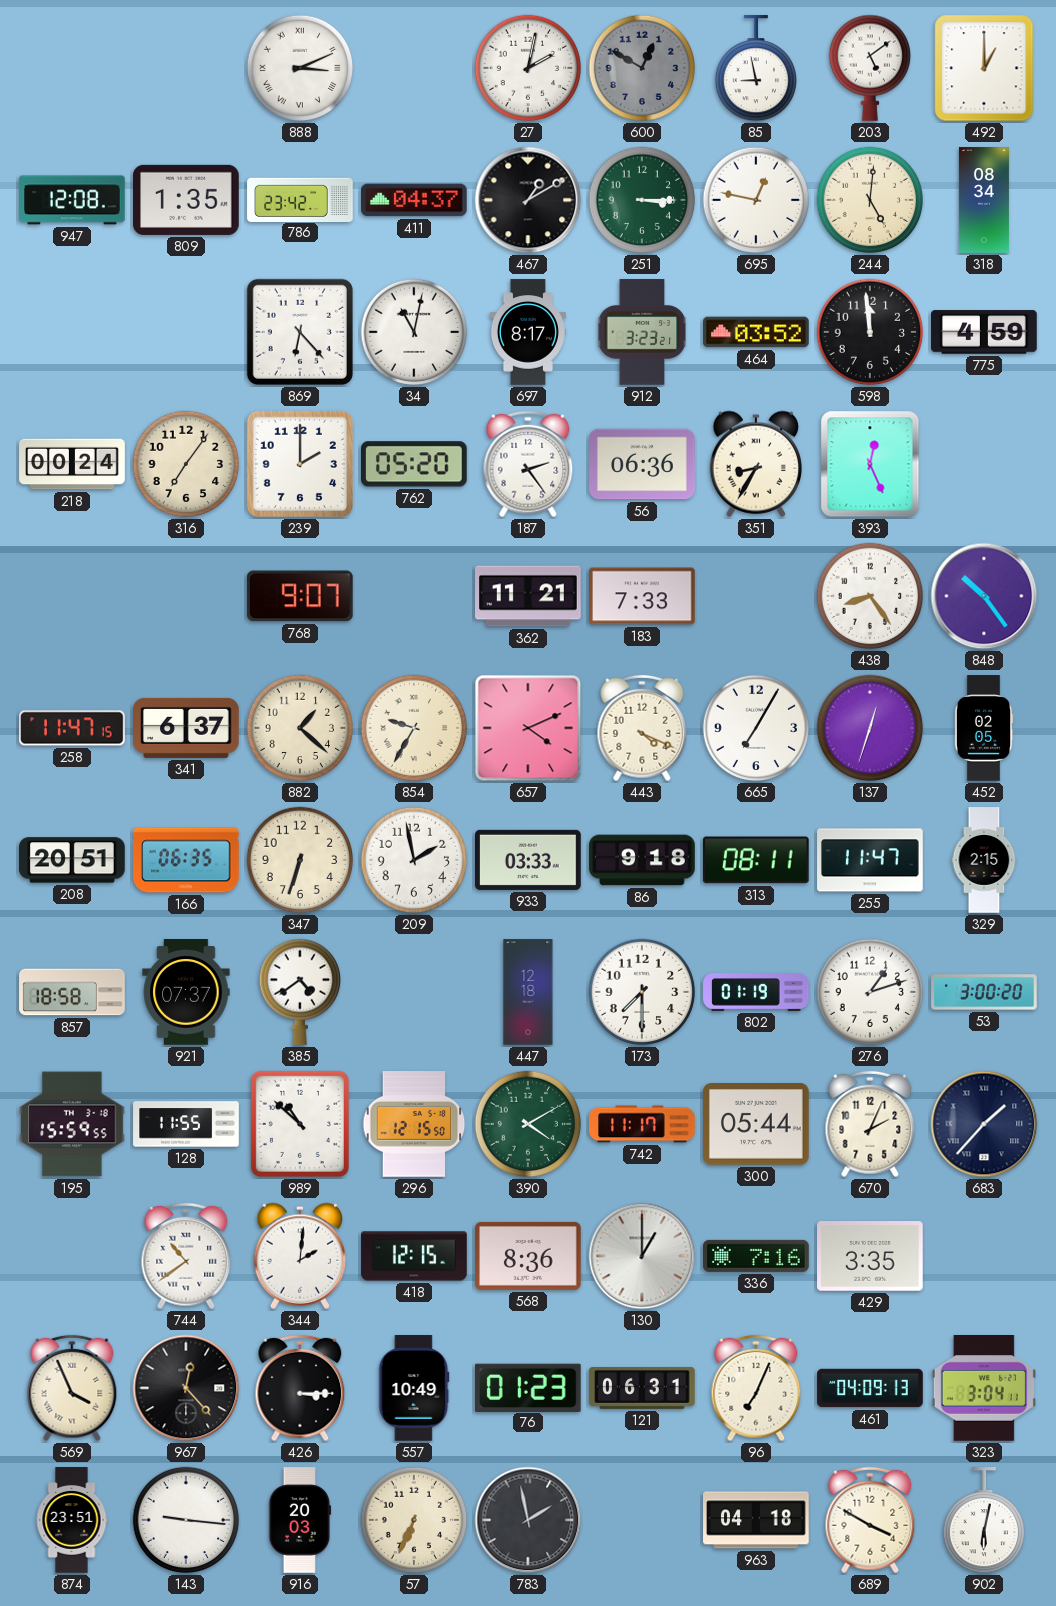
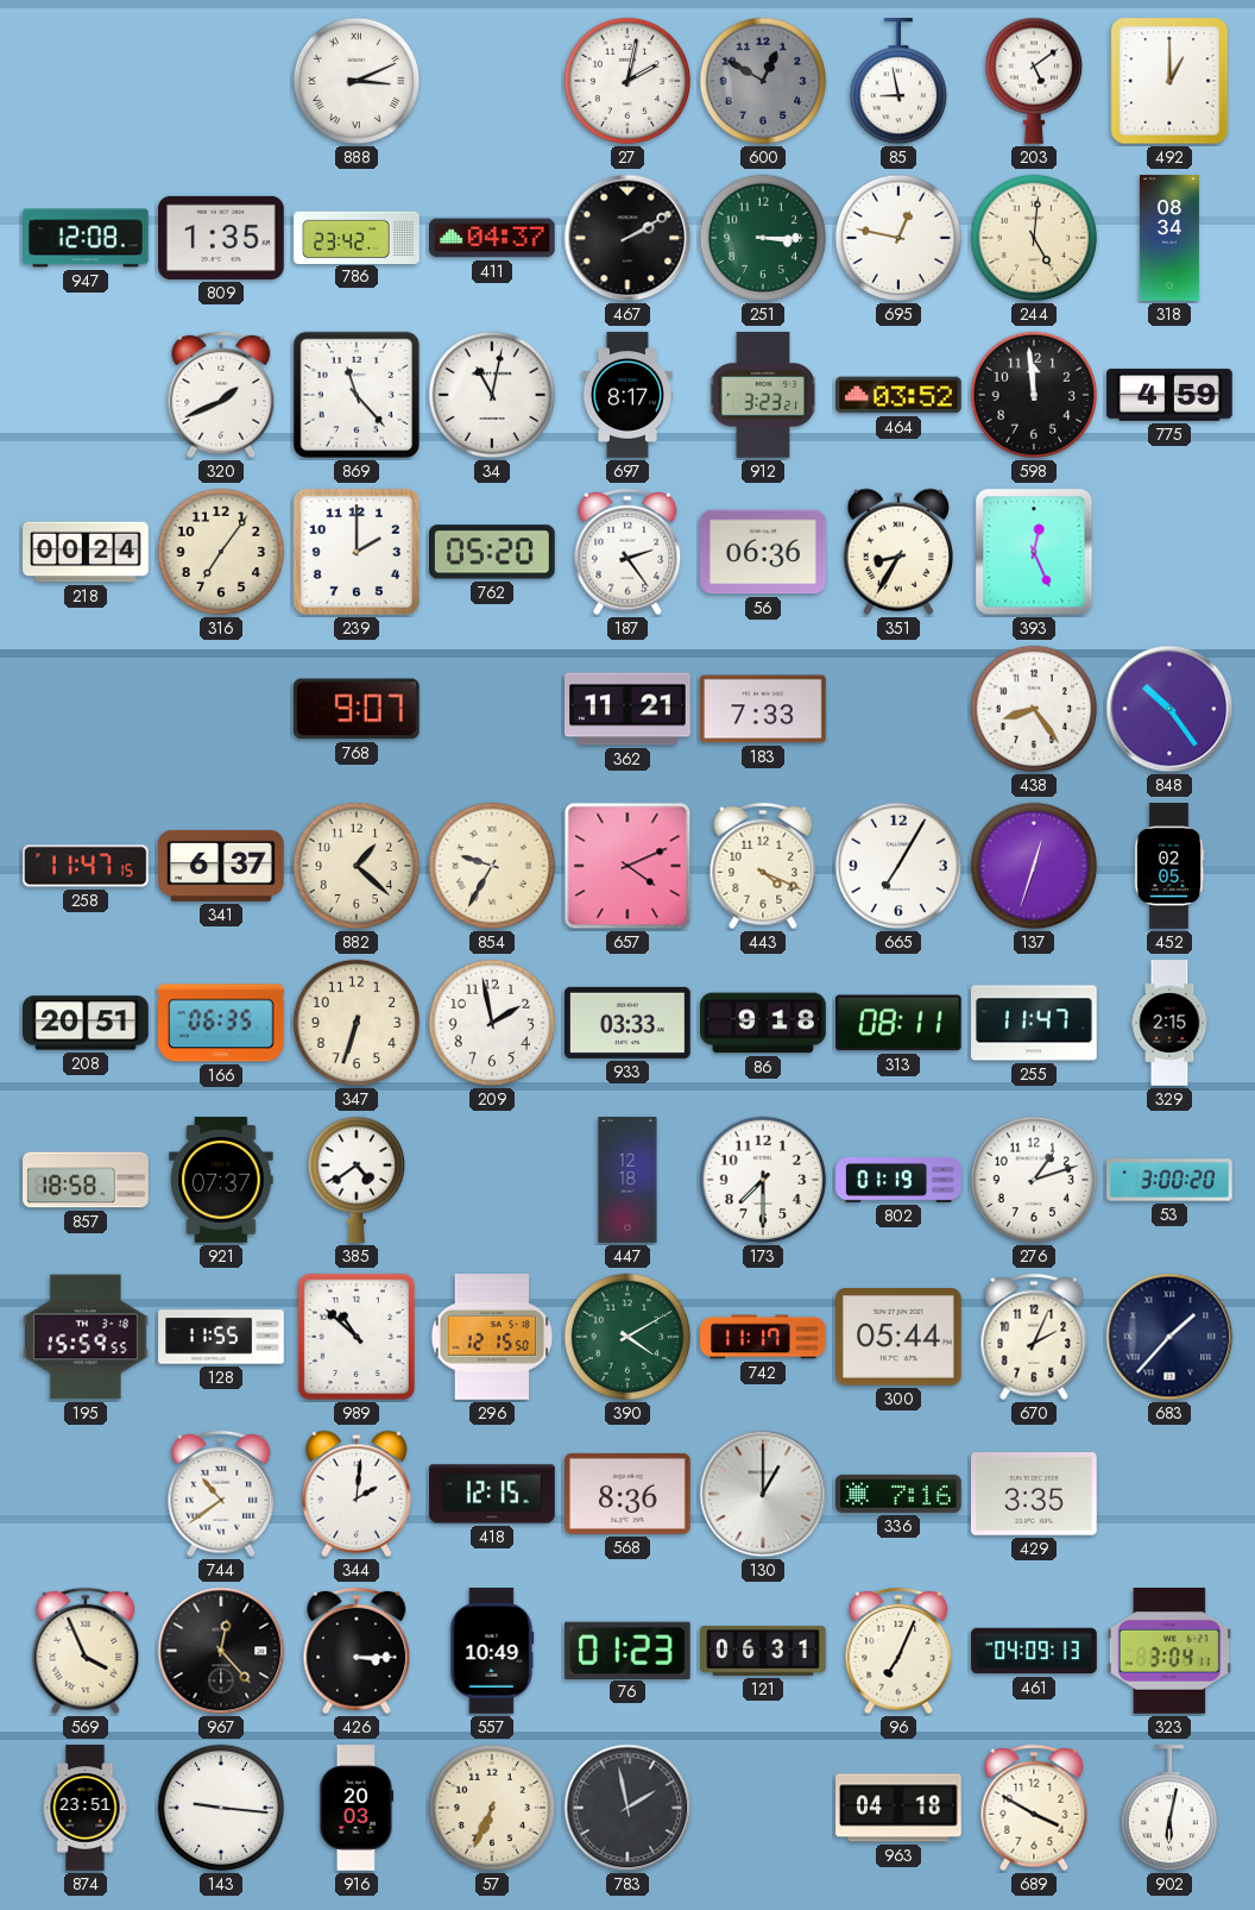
467: 1:10 -> 2:10 (627, 238)
320: none -> 1:41 (221, 395)
869: 6:23 -> 11:23 (357, 395)
